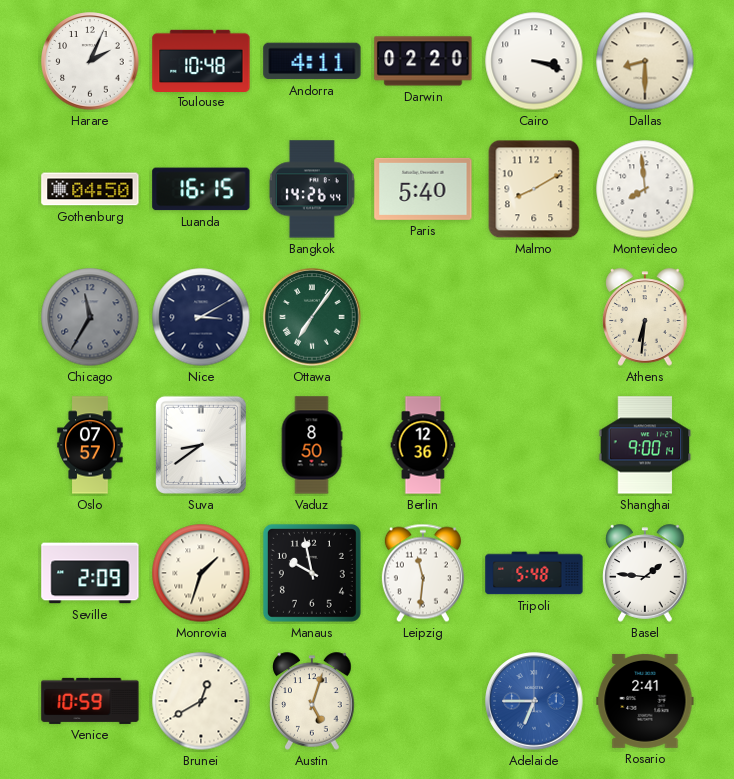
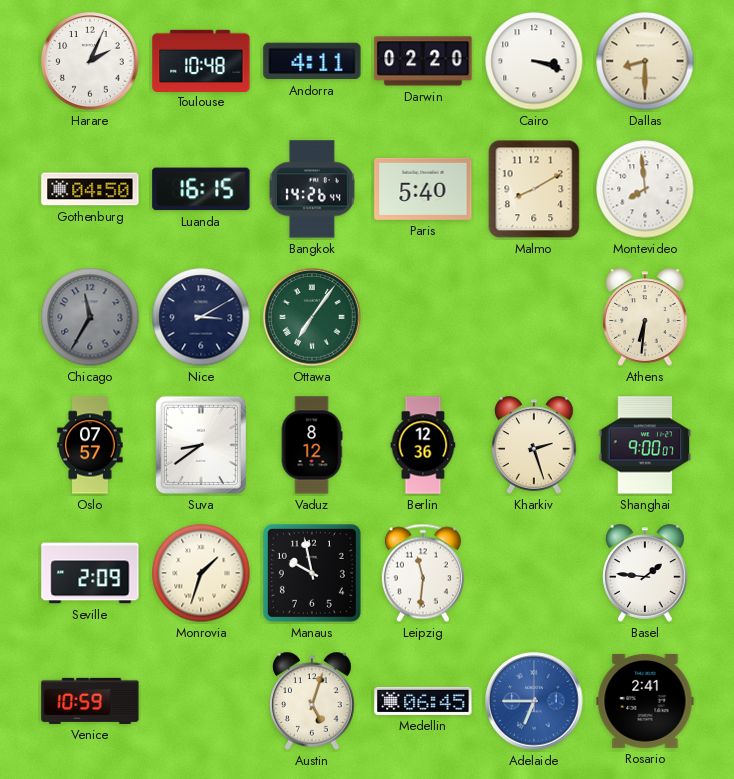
Vaduz: 8:50 -> 8:12 (312, 445)
Kharkiv: none -> 2:27 (534, 445)
Shanghai: 9:00:14 -> 9:00:07 (645, 445)
Tripoli: 5:48 -> none (534, 573)
Brunei: 12:40 -> none (201, 701)
Medellin: none -> 06:45 (423, 701)
